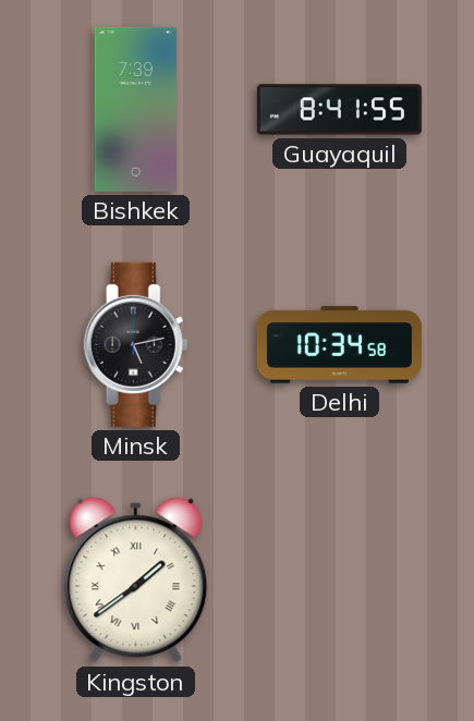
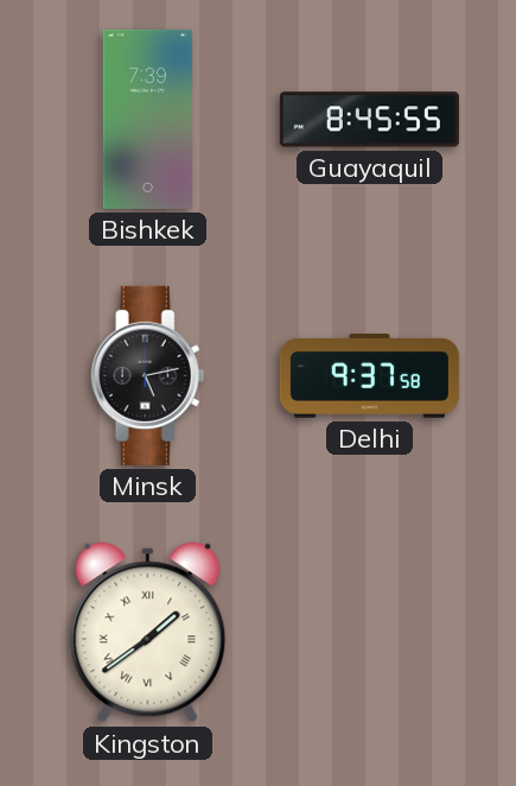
Guayaquil: 8:41 -> 8:45 (369, 120)
Delhi: 10:34 -> 9:37 (369, 376)
